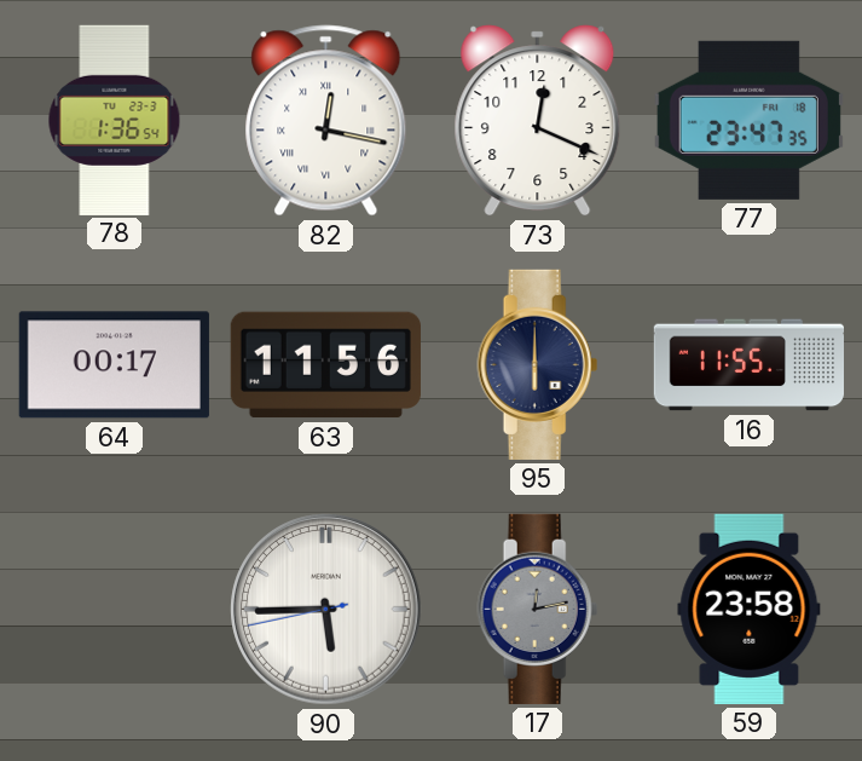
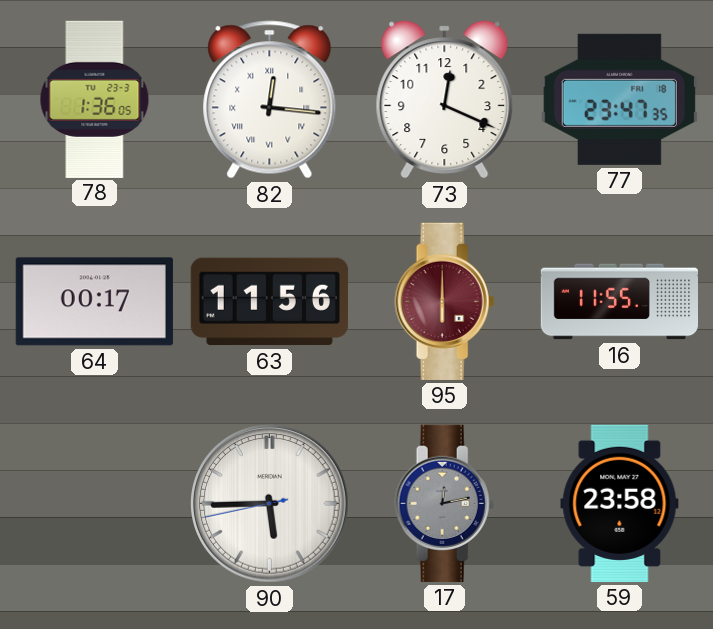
78: 1:36:54 -> 1:36:05 (95, 99)
82: 12:17 -> 12:16 (270, 100)
95 dial: navy -> burgundy (445, 301)
